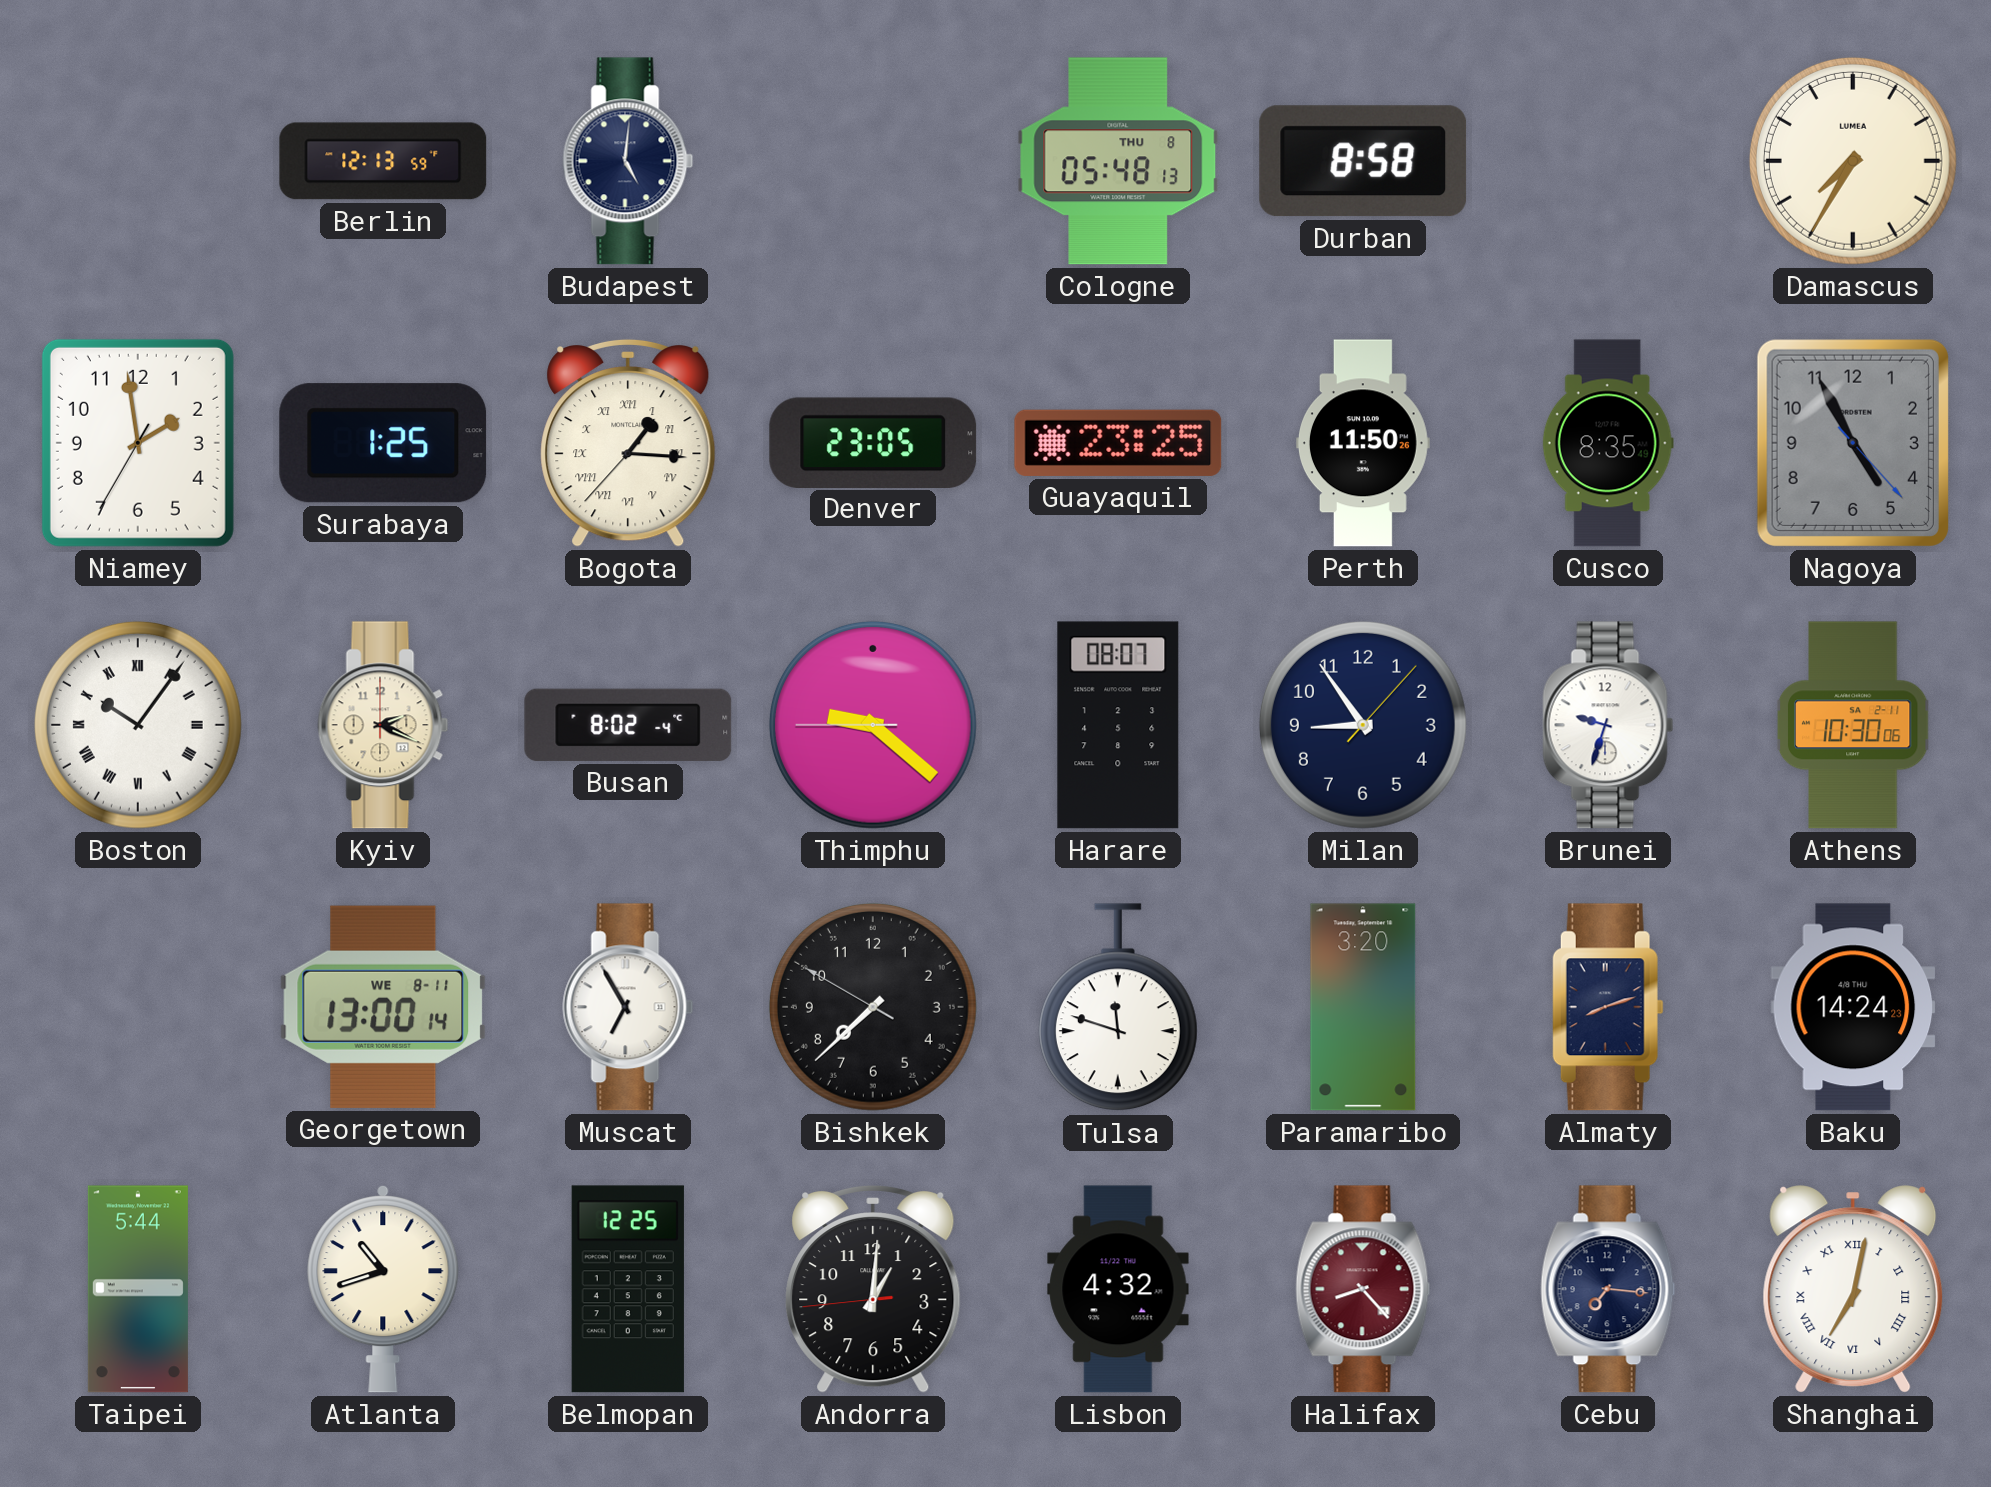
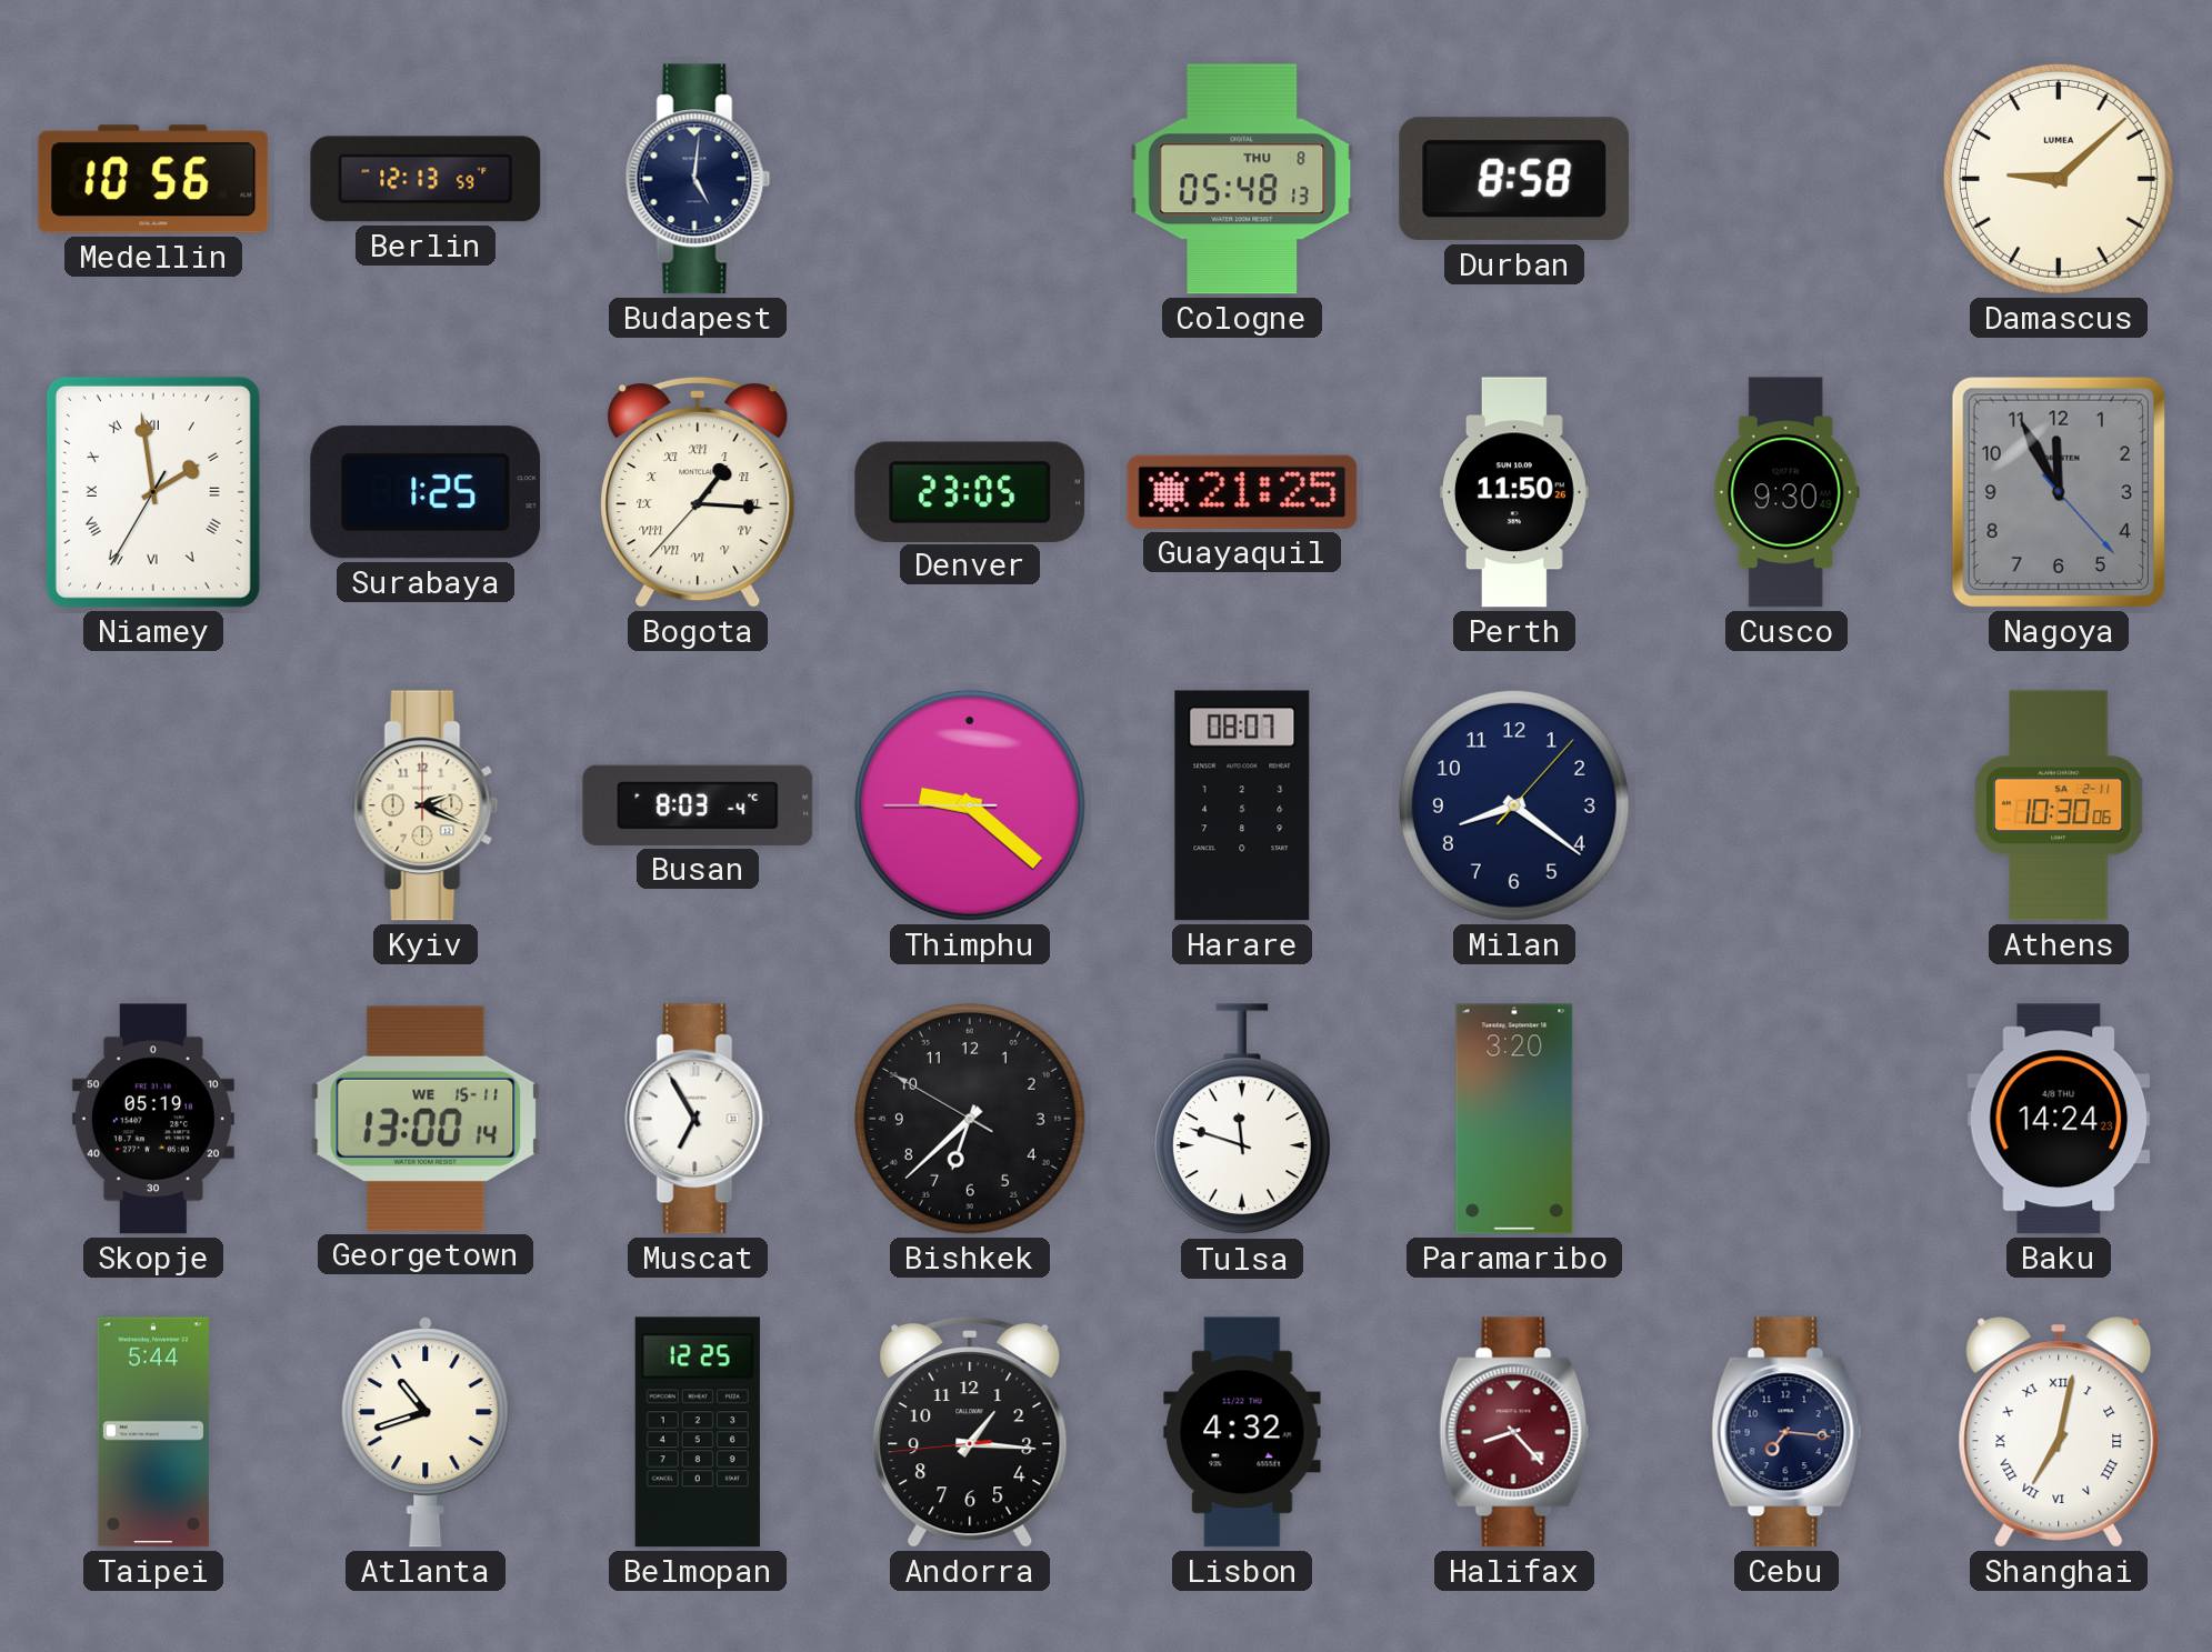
Medellin: none -> 10:56 (153, 179)
Damascus: 7:35 -> 9:08 (2059, 179)
Niamey numerals: Arabic -> Roman (153, 492)
Guayaquil: 23:25 -> 21:25 (1242, 492)
Cusco: 8:35 -> 9:30 (1786, 492)
Nagoya: 4:55 -> 11:55 (2059, 492)
Boston: 10:06 -> none (138, 725)
Busan: 8:02 -> 8:03 (698, 805)
Milan: 8:54 -> 8:21 (1514, 805)
Brunei: 9:33 -> none (1608, 725)
Skopje: none -> 05:19 (153, 1119)
Georgetown date: WE 8-11 -> WE 15-11 (426, 1119)
Bishkek: 7:37 -> 6:37 (970, 1119)
Almaty: 8:12 -> none (1608, 1007)
Andorra: 1:00 -> 1:15 (970, 1432)
